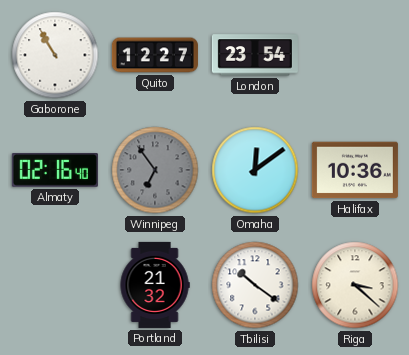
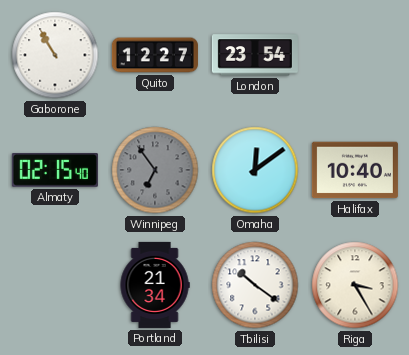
Almaty: 02:16 -> 02:15 (55, 171)
Halifax: 10:36 -> 10:40 (355, 170)
Portland: 21:32 -> 21:34 (155, 285)
Riga: 3:22 -> 3:25 (355, 285)
